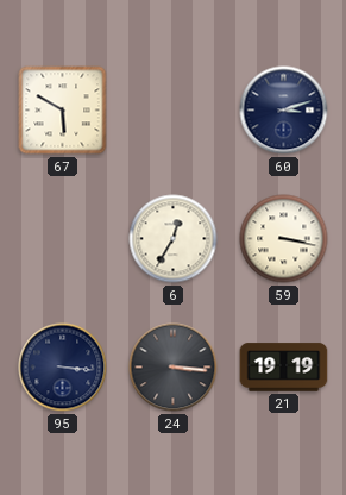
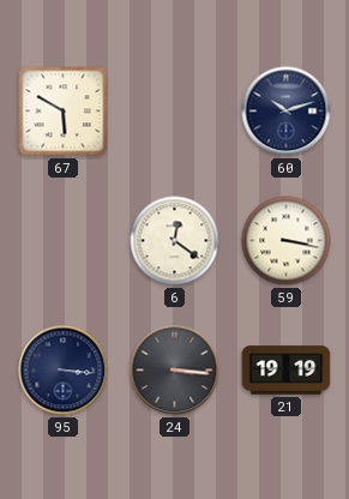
60: 3:12 -> 10:12 (287, 112)
6: 12:35 -> 12:21 (175, 241)
